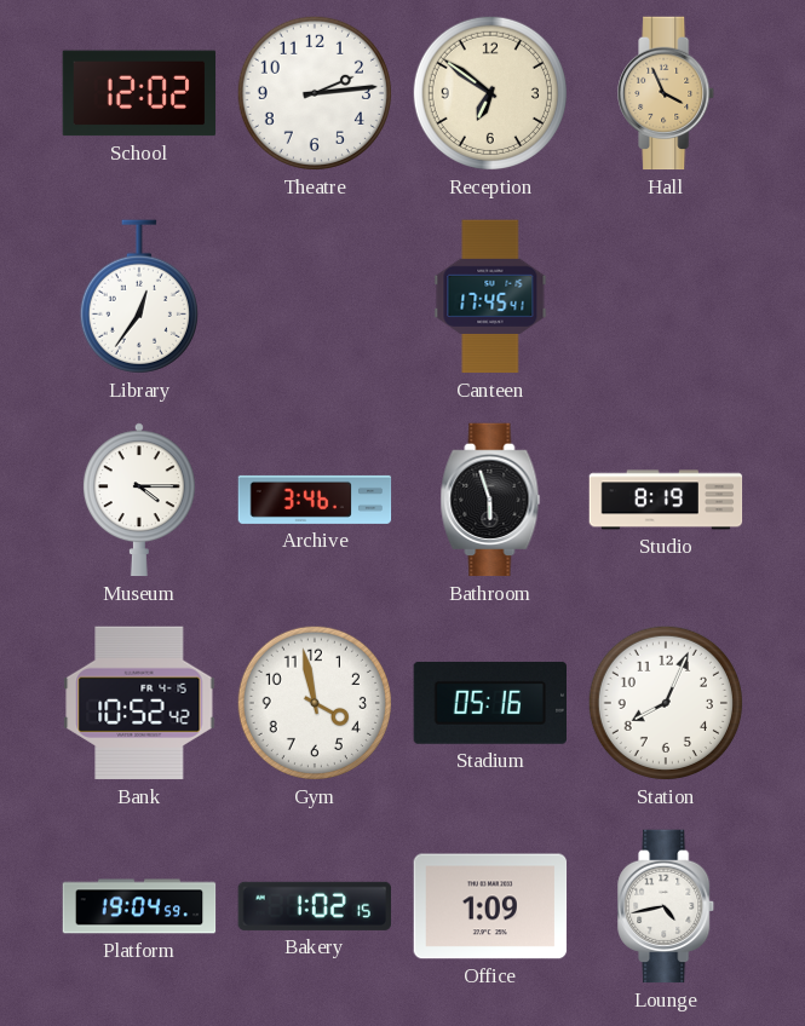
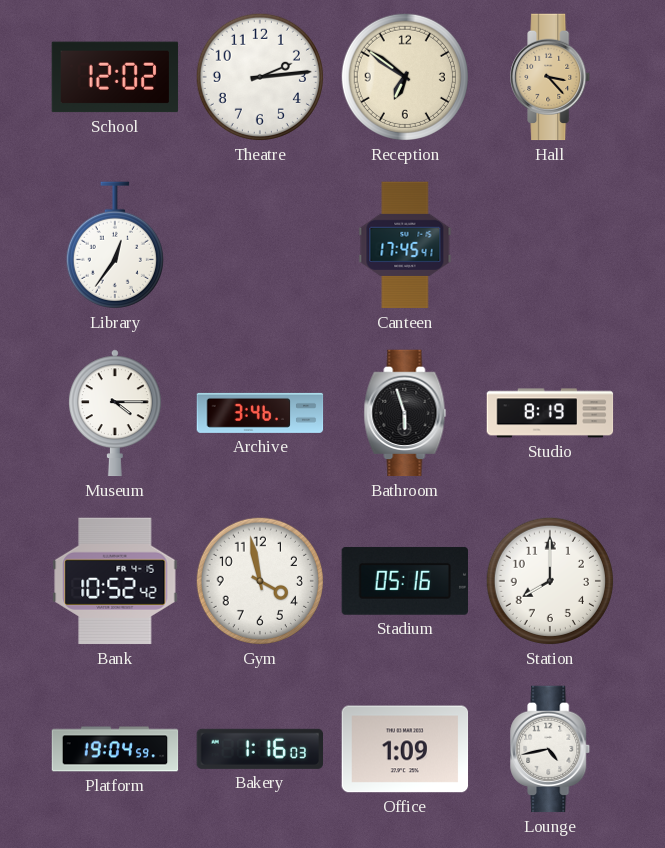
Hall: 3:56 -> 3:23 (551, 77)
Station: 8:04 -> 8:00 (550, 581)
Bakery: 1:02 -> 1:16 (259, 749)
